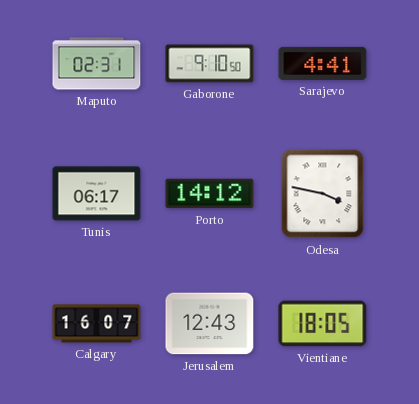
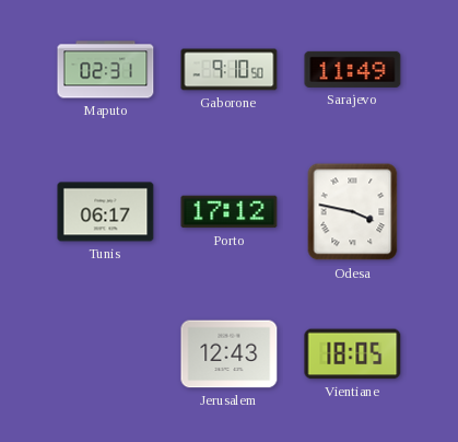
Sarajevo: 4:41 -> 11:49 (353, 69)
Porto: 14:12 -> 17:12 (230, 212)
Calgary: 16:07 -> none (97, 324)
